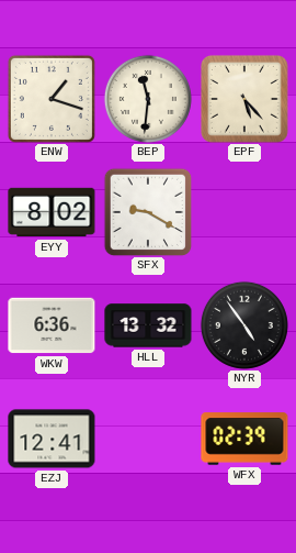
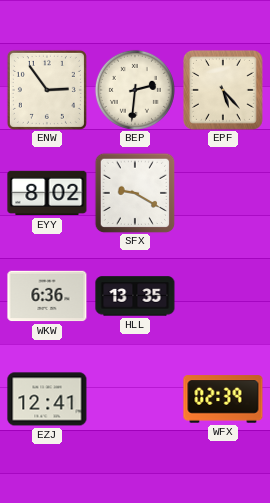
ENW: 1:18 -> 2:54 (47, 90)
BEP: 11:31 -> 2:31 (135, 90)
HLL: 13:32 -> 13:35 (135, 296)
NYR: 4:54 -> none (244, 325)
